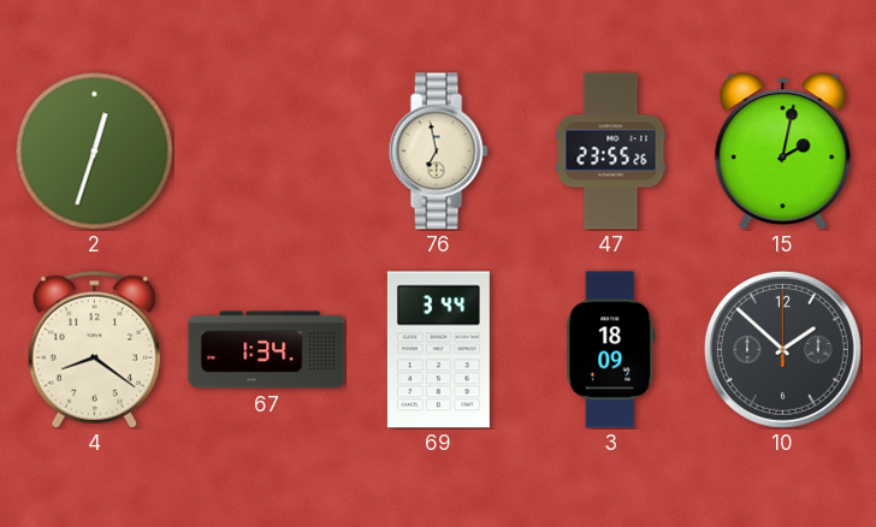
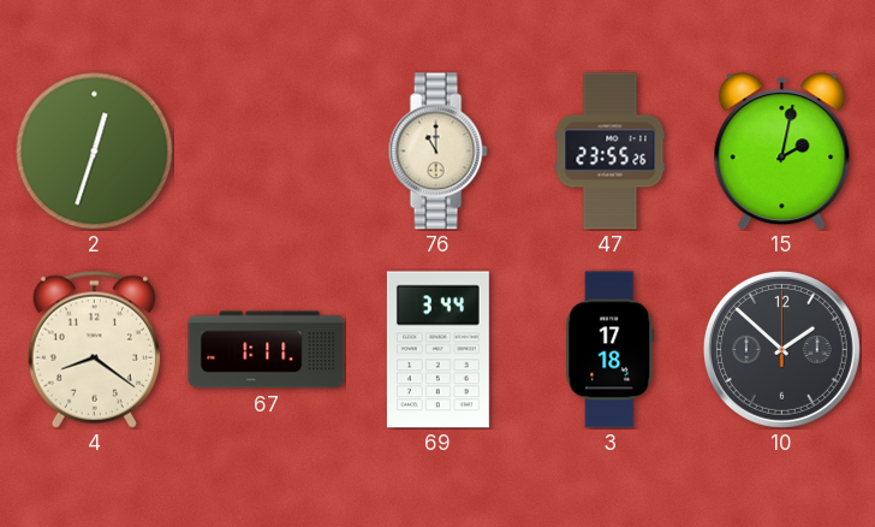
76: 6:58 -> 11:00 (437, 152)
67: 1:34 -> 1:11 (267, 350)
3: 18:09 -> 17:18 (611, 350)
